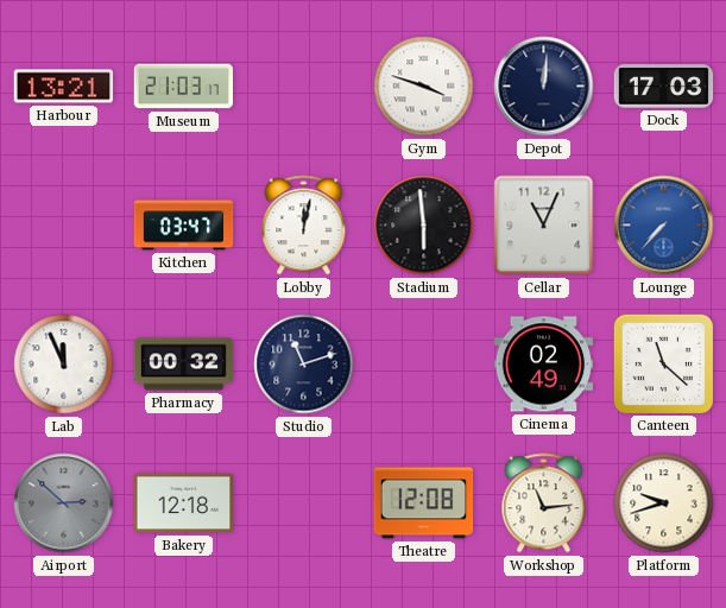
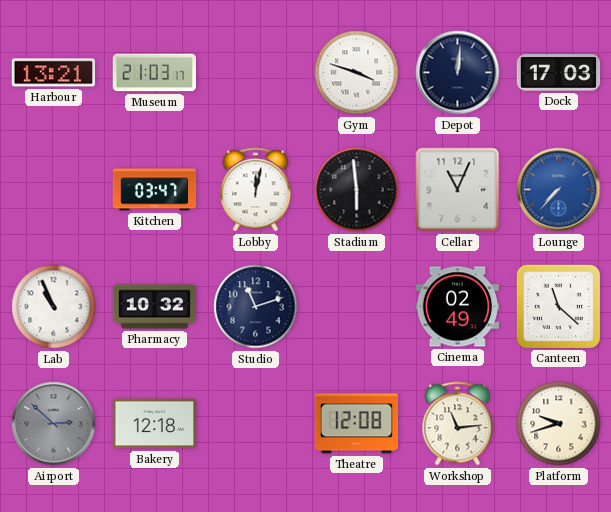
Lab: 11:56 -> 10:56 (54, 307)
Pharmacy: 00:32 -> 10:32 (155, 307)
